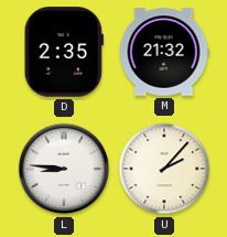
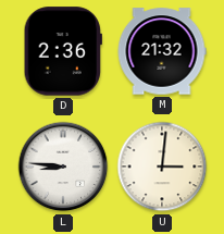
D: 2:35 -> 2:36 (63, 51)
U: 2:07 -> 3:01 (162, 167)
